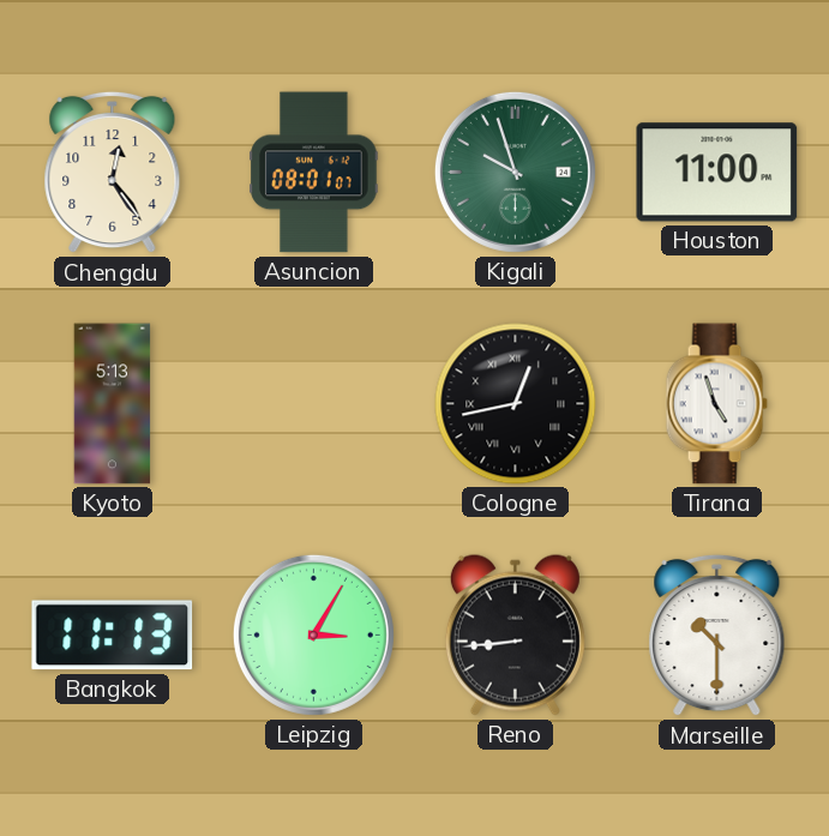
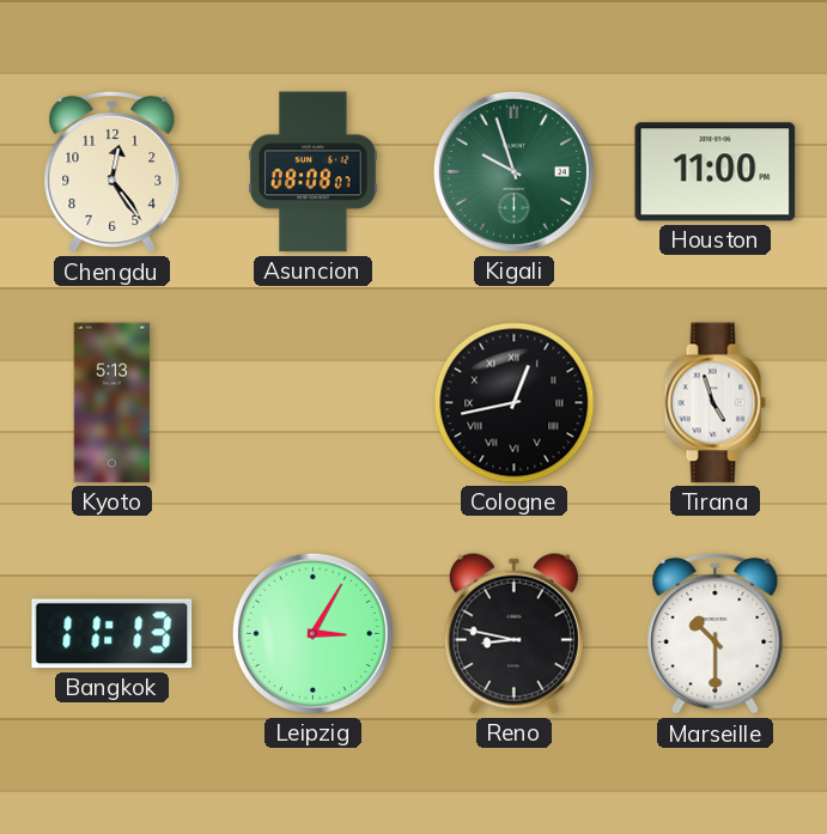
Asuncion: 08:01 -> 08:08 (314, 172)
Reno: 8:44 -> 8:47 (513, 633)
